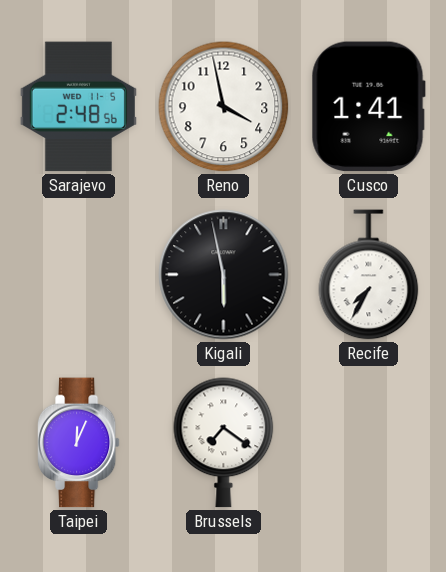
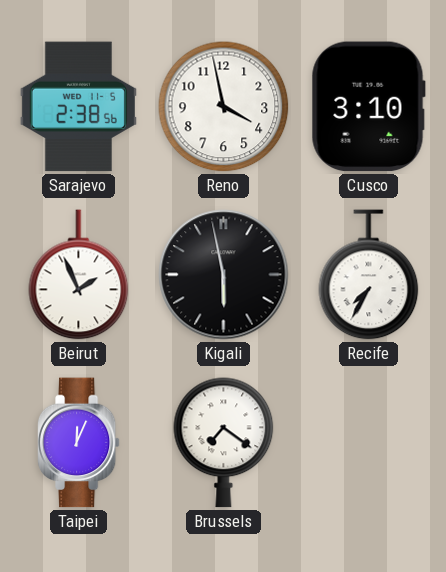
Sarajevo: 2:48 -> 2:38 (78, 107)
Cusco: 1:41 -> 3:10 (368, 107)
Beirut: none -> 1:56 (79, 275)
